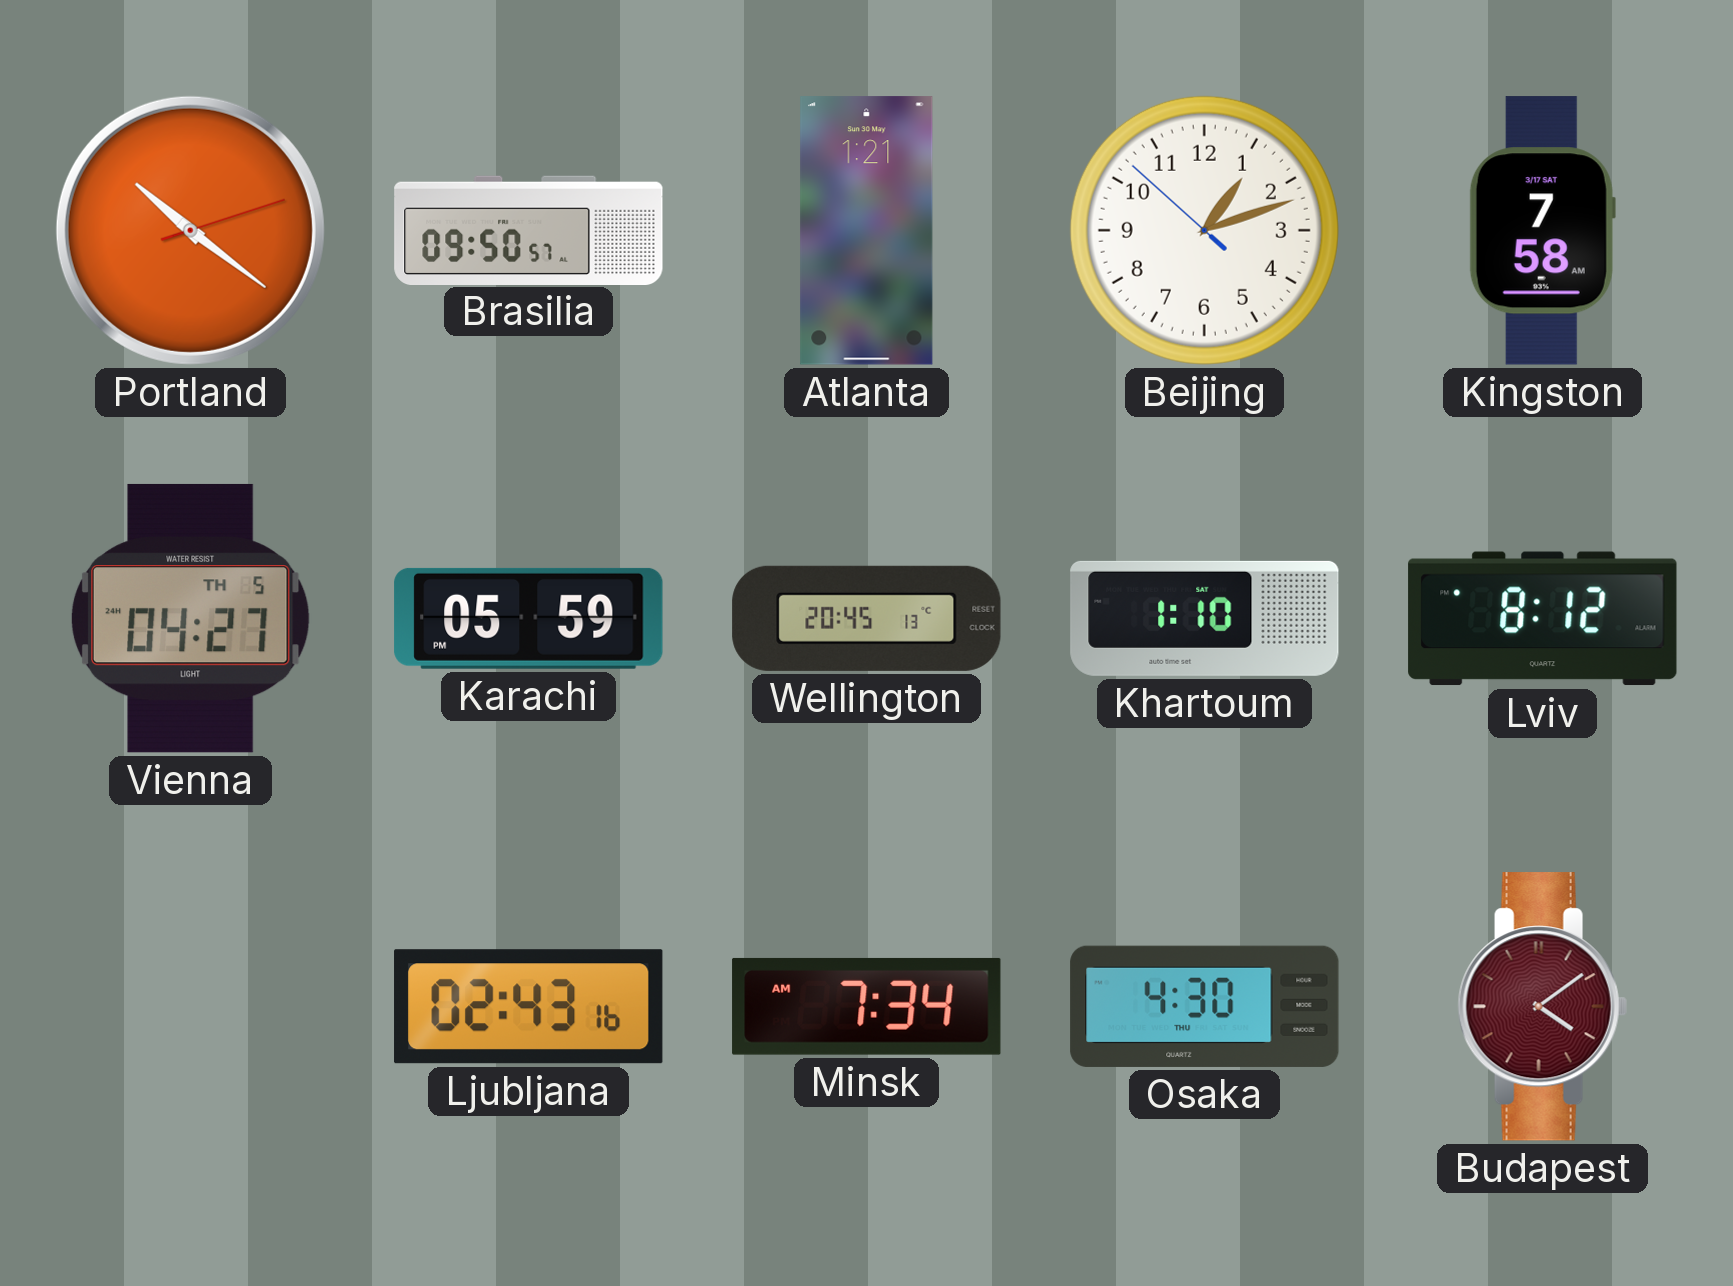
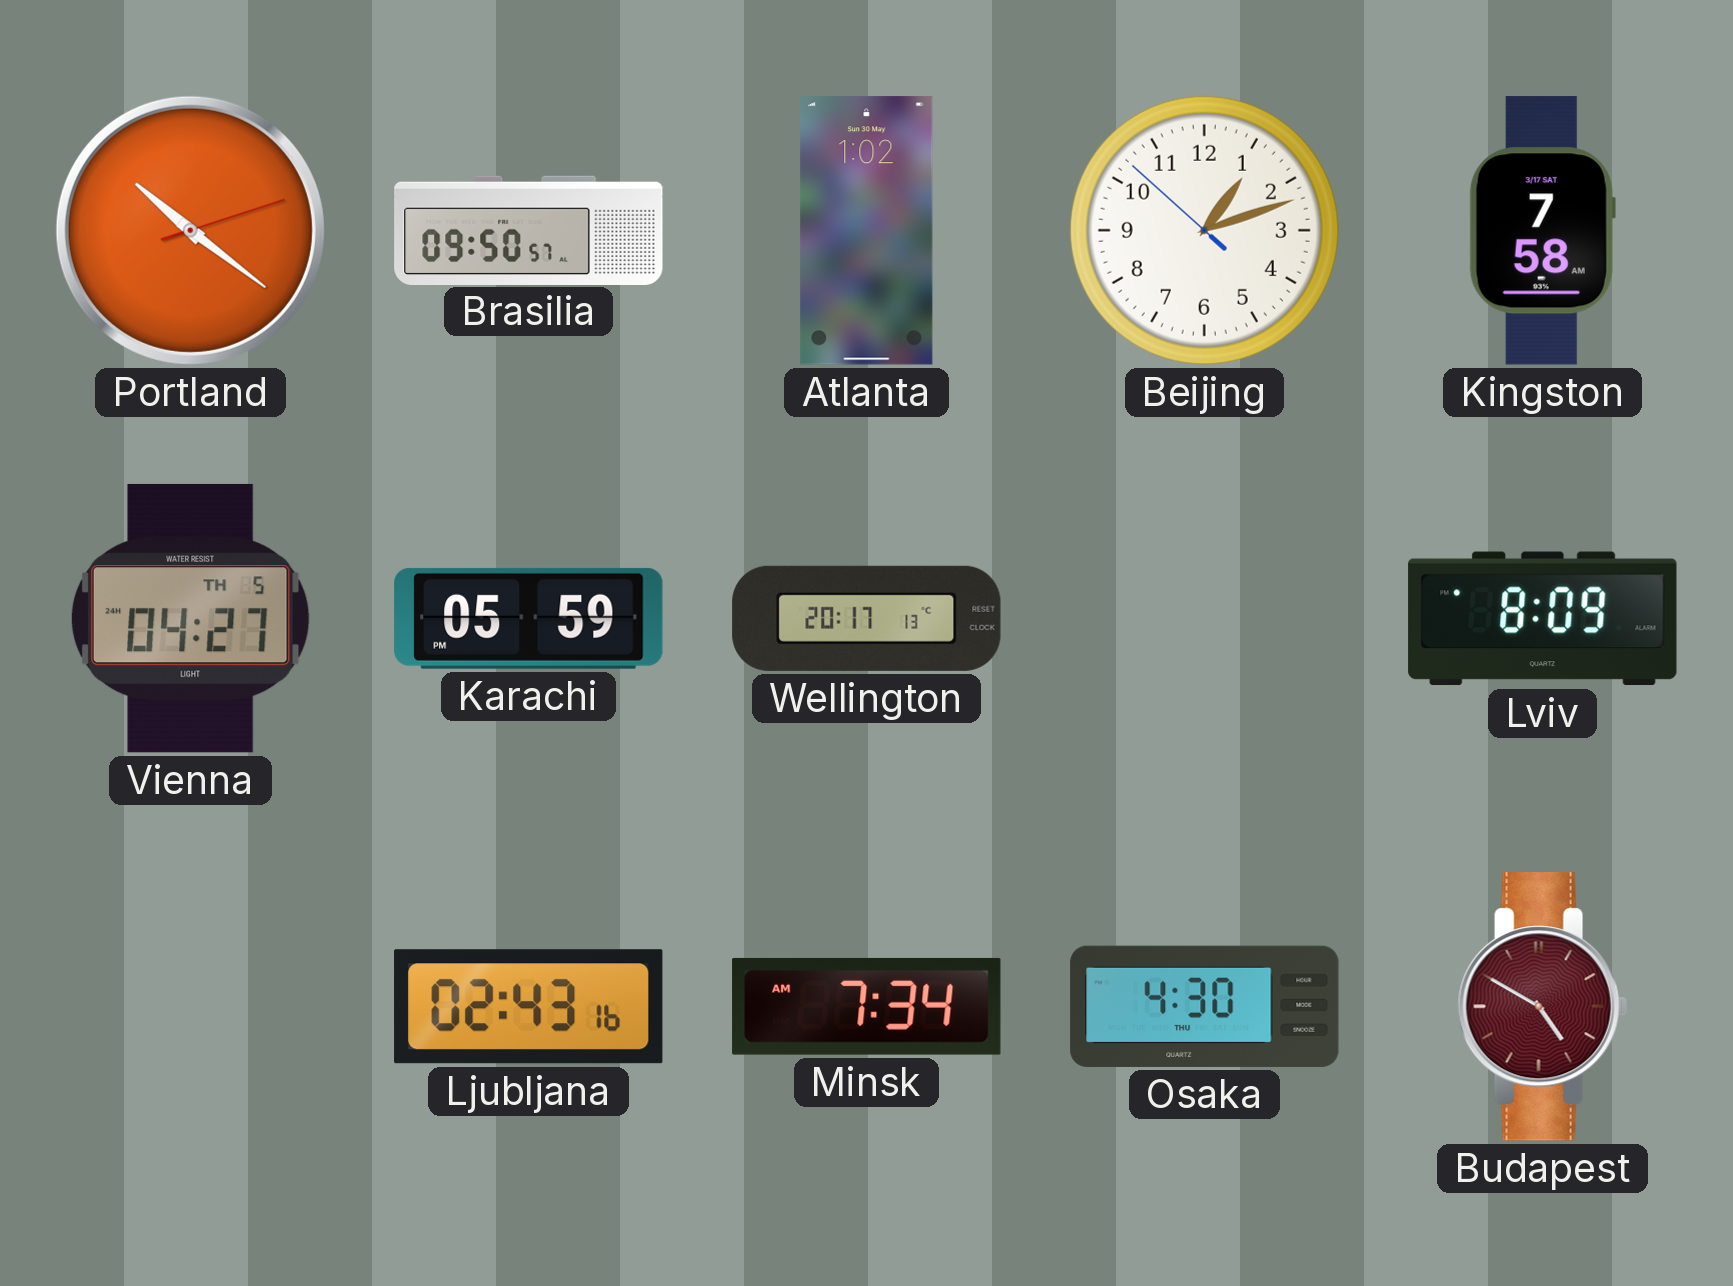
Atlanta: 1:21 -> 1:02 (867, 231)
Wellington: 20:45 -> 20:17 (867, 618)
Khartoum: 1:10 -> none (1205, 618)
Lviv: 8:12 -> 8:09 (1543, 619)
Budapest: 4:09 -> 4:50 (1542, 1007)
